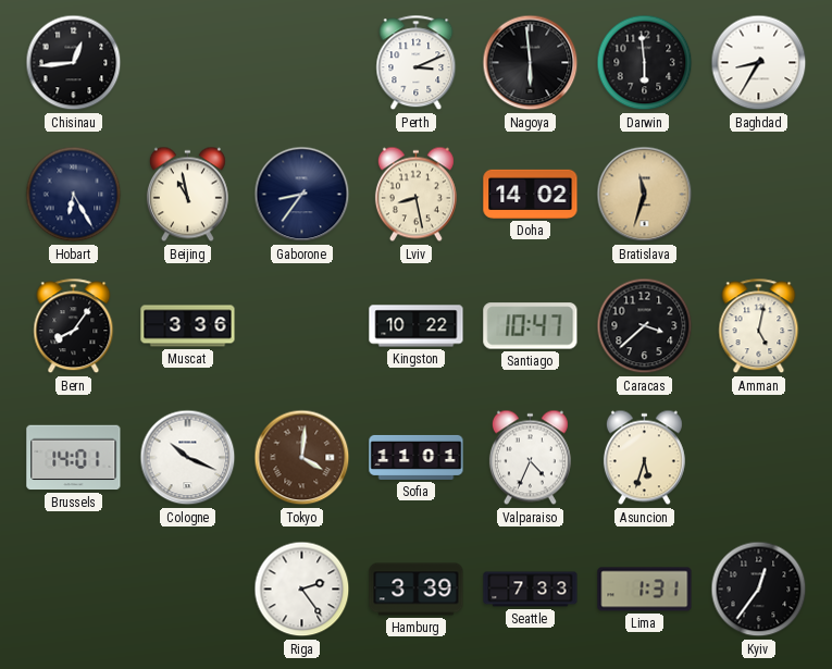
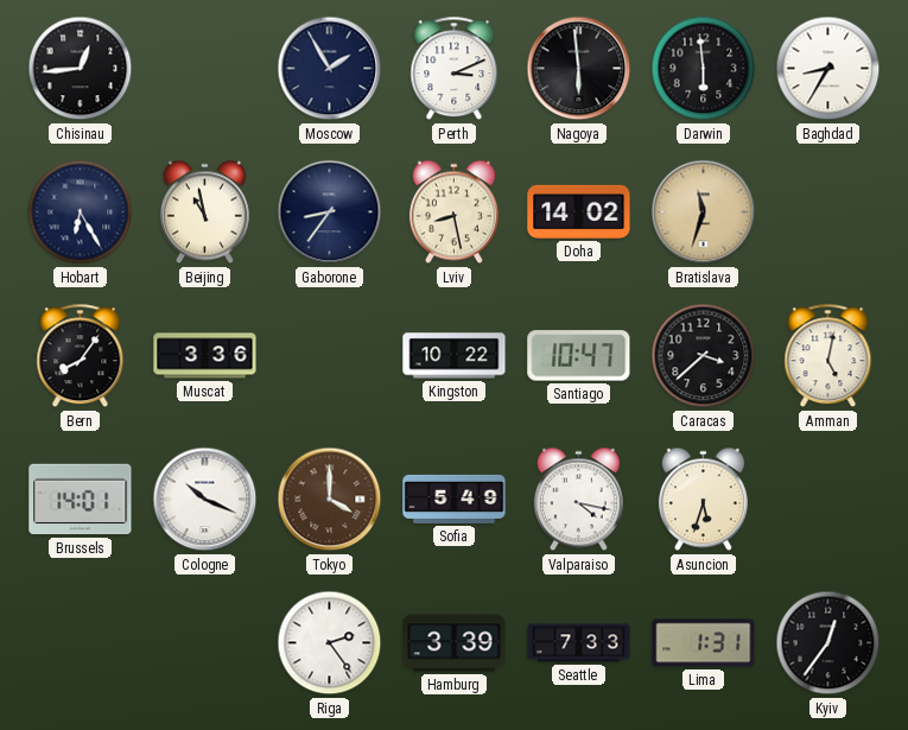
Moscow: none -> 1:55 (330, 69)
Tokyo: 4:01 -> 4:00 (330, 500)
Sofia: 11:01 -> 5:49 (455, 499)
Valparaiso: 4:34 -> 4:17 (578, 500)
